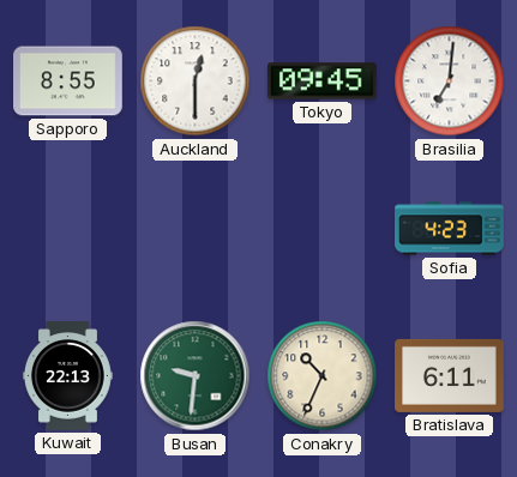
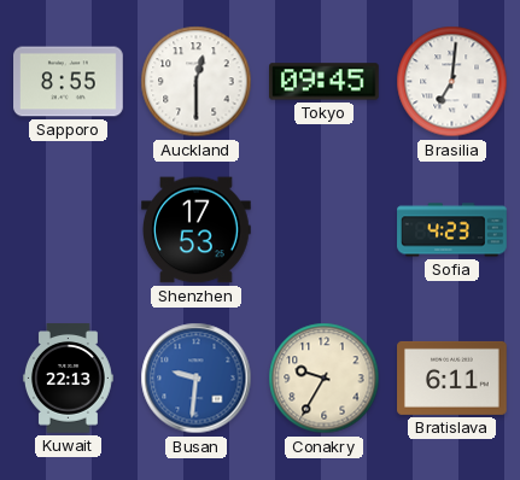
Shenzhen: none -> 17:53 (197, 230)
Busan dial: green -> blue (197, 379)
Conakry: 10:34 -> 9:35 (325, 379)
